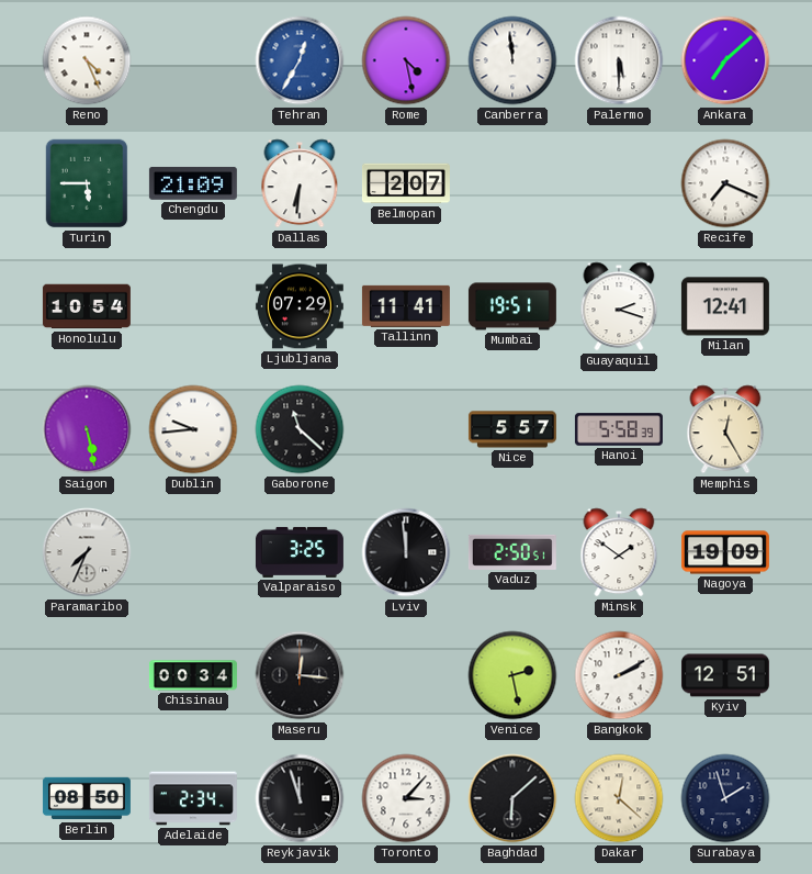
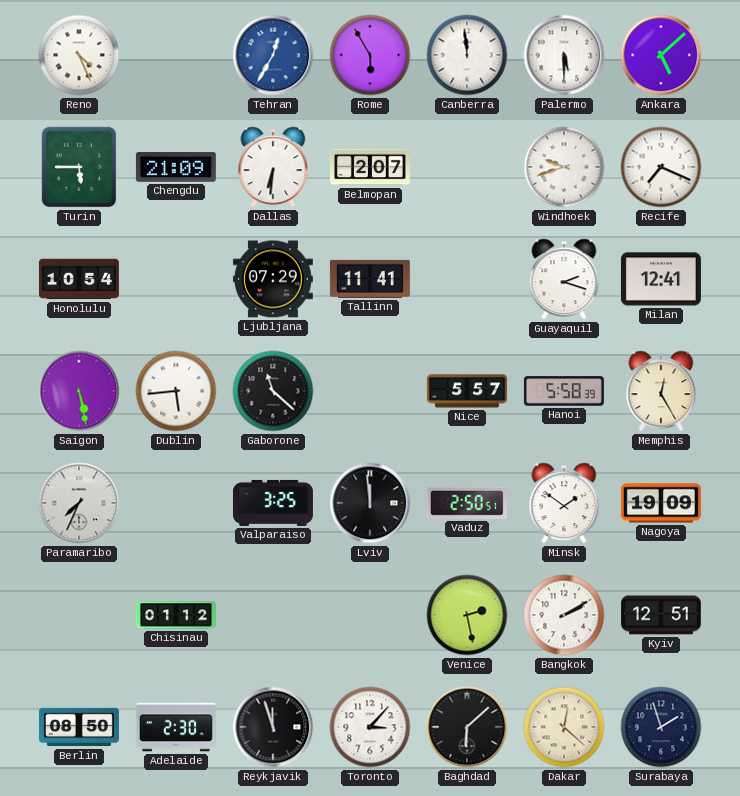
Rome: 4:28 -> 5:55 (370, 55)
Ankara: 7:08 -> 5:08 (661, 55)
Windhoek: none -> 9:42 (564, 167)
Mumbai: 19:51 -> none (512, 306)
Dublin: 9:44 -> 5:44 (176, 391)
Chisinau: 00:34 -> 01:12 (176, 615)
Maseru: 12:16 -> none (300, 675)
Adelaide: 2:34 -> 2:30 (176, 727)
